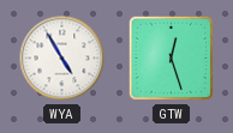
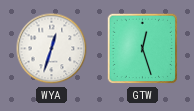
WYA: 4:55 -> 12:33 (52, 49)
